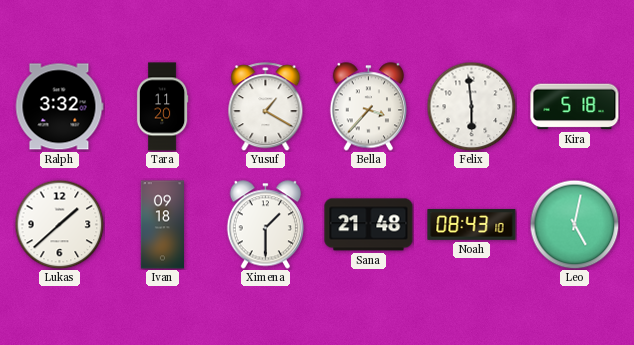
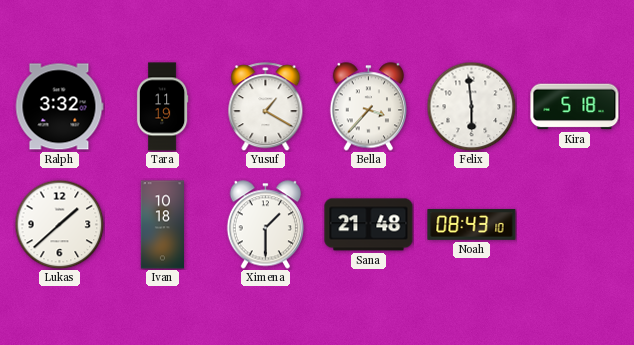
Tara: 11:20 -> 11:19 (162, 107)
Ivan: 09:18 -> 10:18 (163, 225)
Leo: 5:02 -> none (574, 224)
